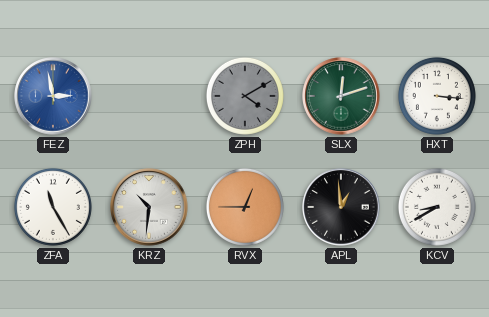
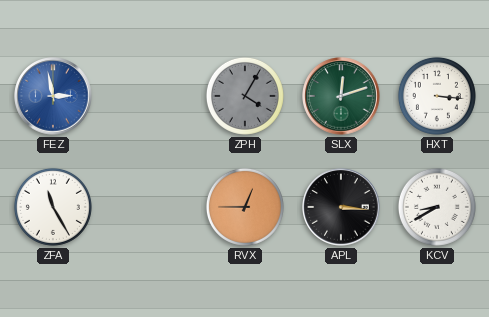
ZPH: 4:10 -> 4:05 (245, 96)
KRZ: 10:31 -> none (149, 207)
APL: 12:59 -> 3:16 (341, 207)
